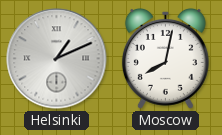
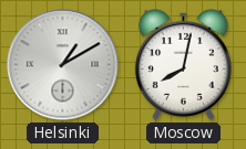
Helsinki: 1:11 -> 1:10 (63, 65)
